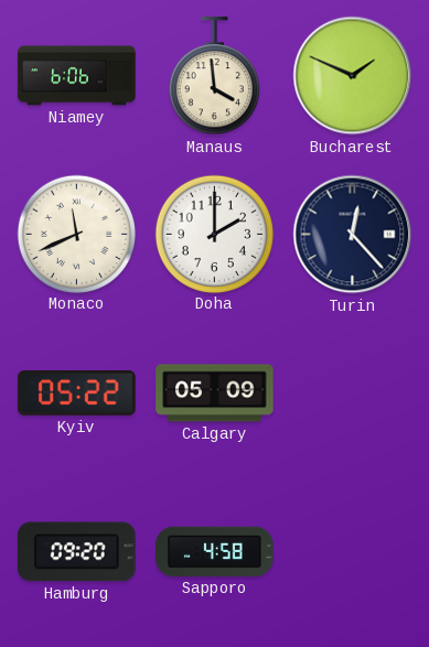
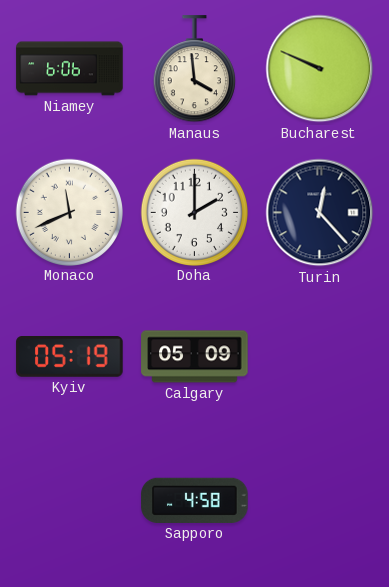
Bucharest: 1:49 -> 9:49 (320, 69)
Kyiv: 05:22 -> 05:19 (70, 357)
Hamburg: 09:20 -> none (77, 552)
